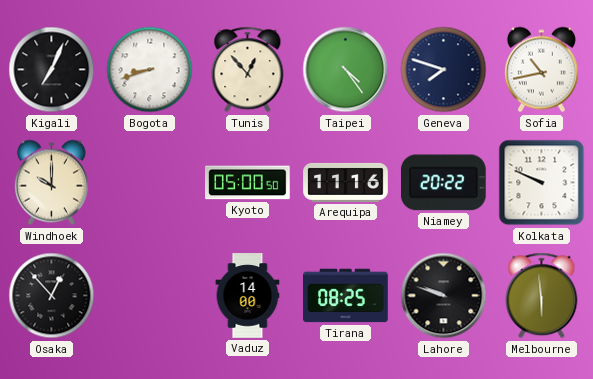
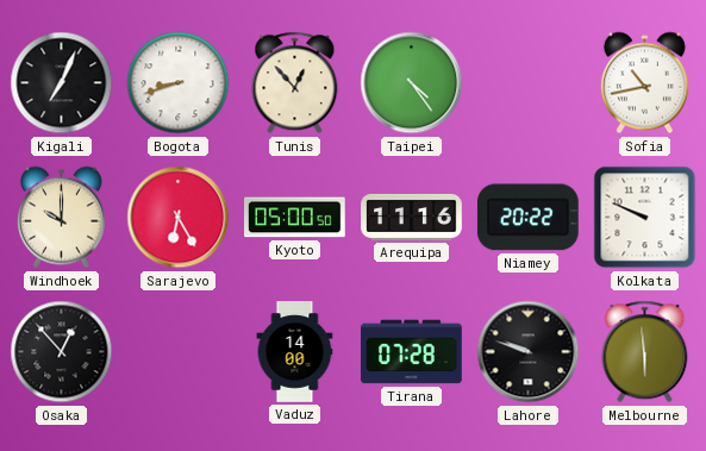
Geneva: 7:48 -> none (444, 70)
Sarajevo: none -> 6:25 (179, 218)
Tirana: 08:25 -> 07:28 (412, 352)
